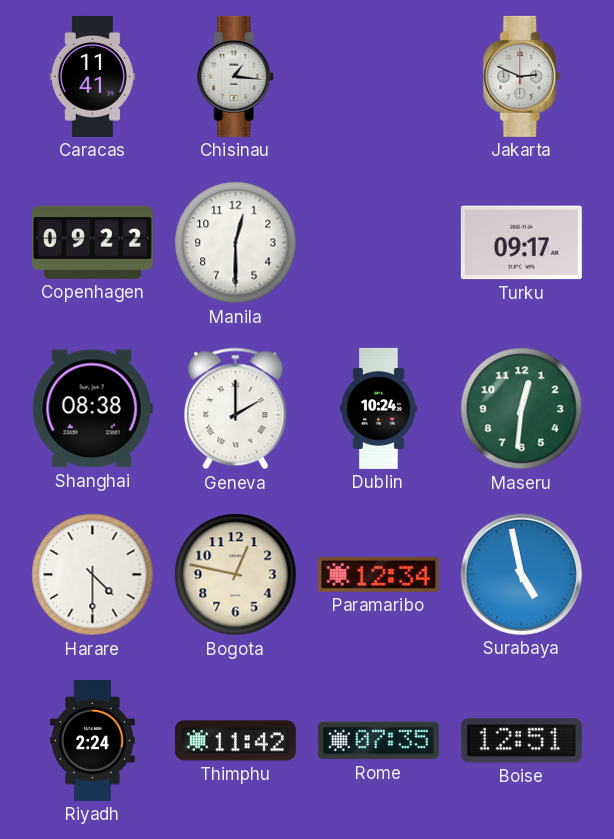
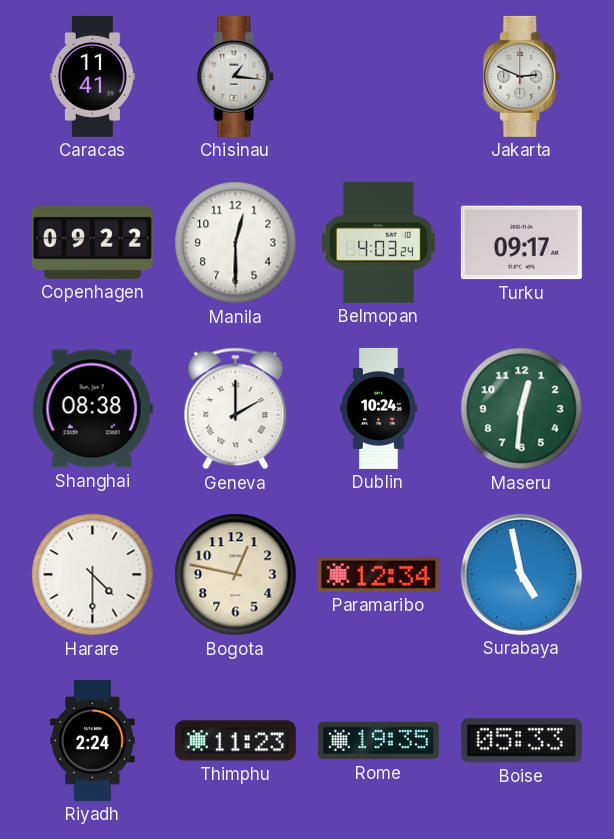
Belmopan: none -> 4:03 (378, 242)
Thimphu: 11:42 -> 11:23 (235, 741)
Rome: 07:35 -> 19:35 (378, 741)
Boise: 12:51 -> 05:33 (521, 741)
